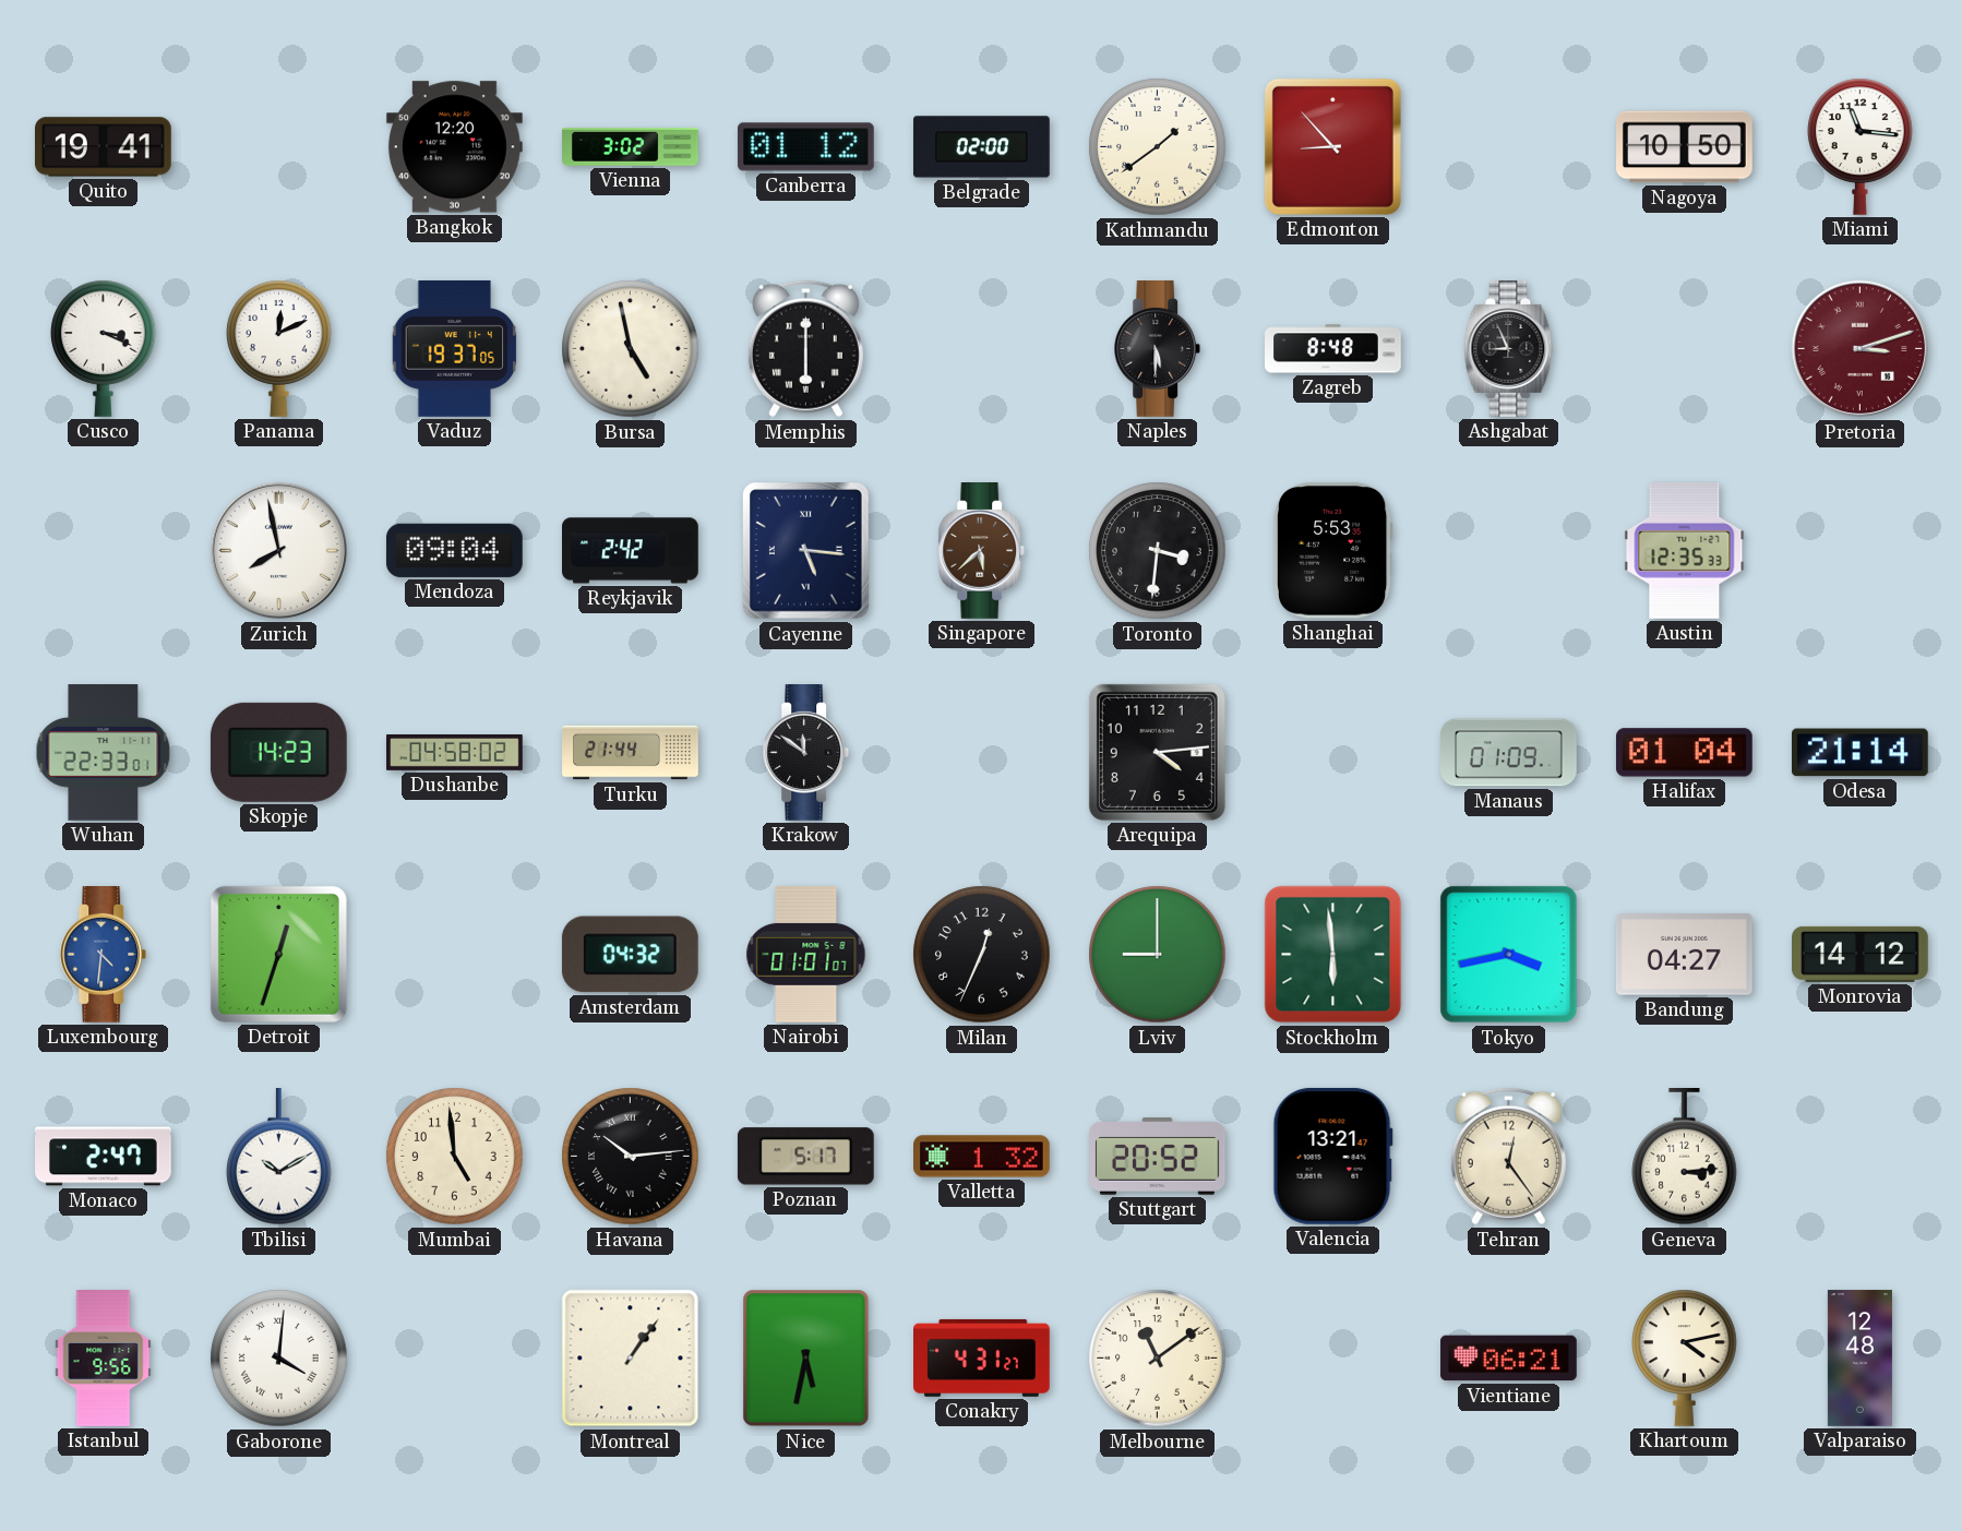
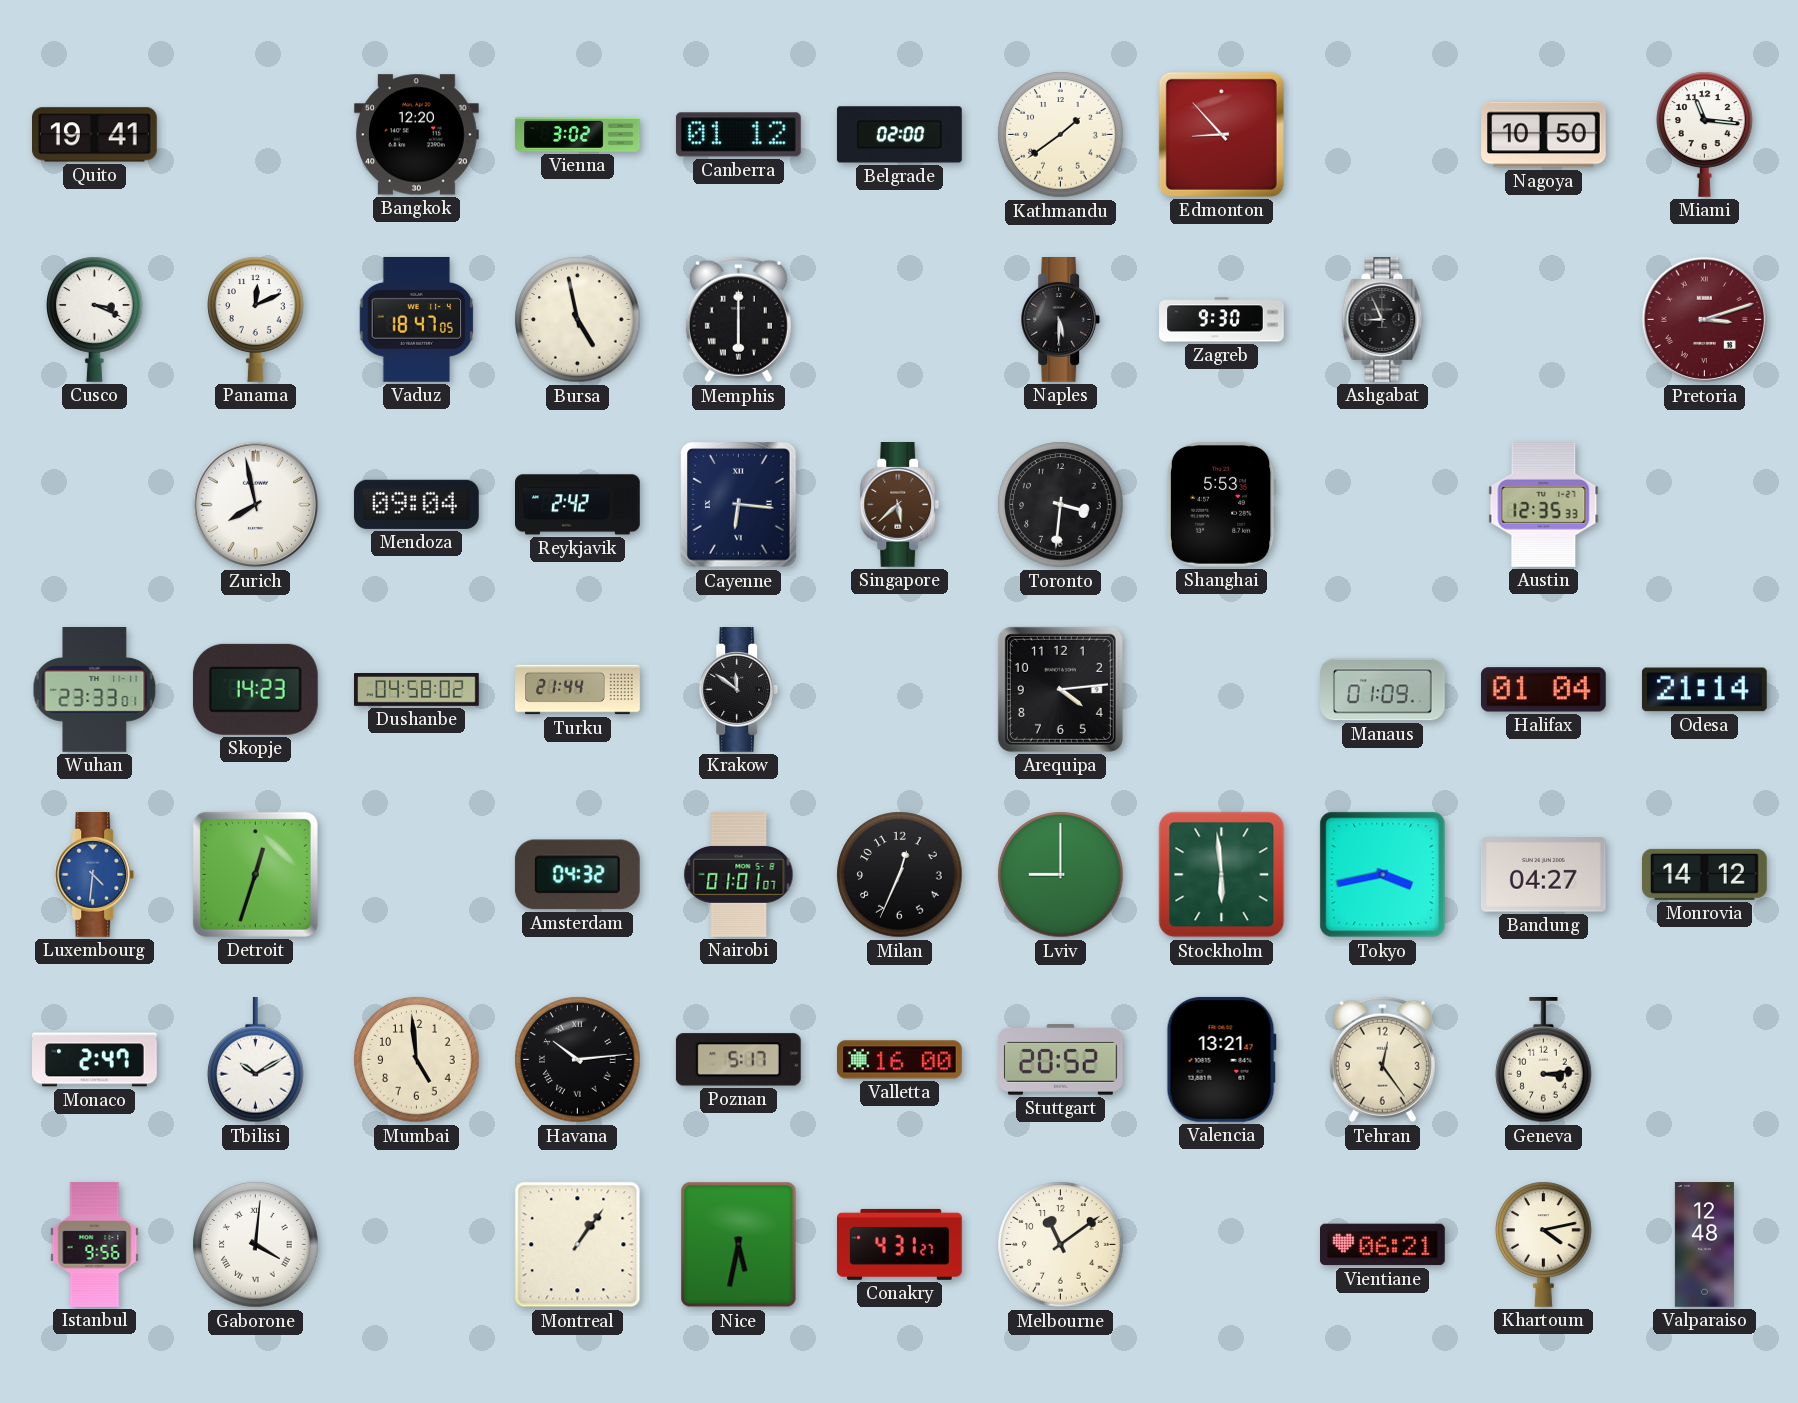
Vaduz: 19:37 -> 18:47 (417, 319)
Zagreb: 8:48 -> 9:30 (1222, 320)
Cayenne: 5:16 -> 6:16 (739, 505)
Wuhan: 22:33 -> 23:33 (95, 690)
Valletta: 1:32 -> 16:00 (900, 1060)
